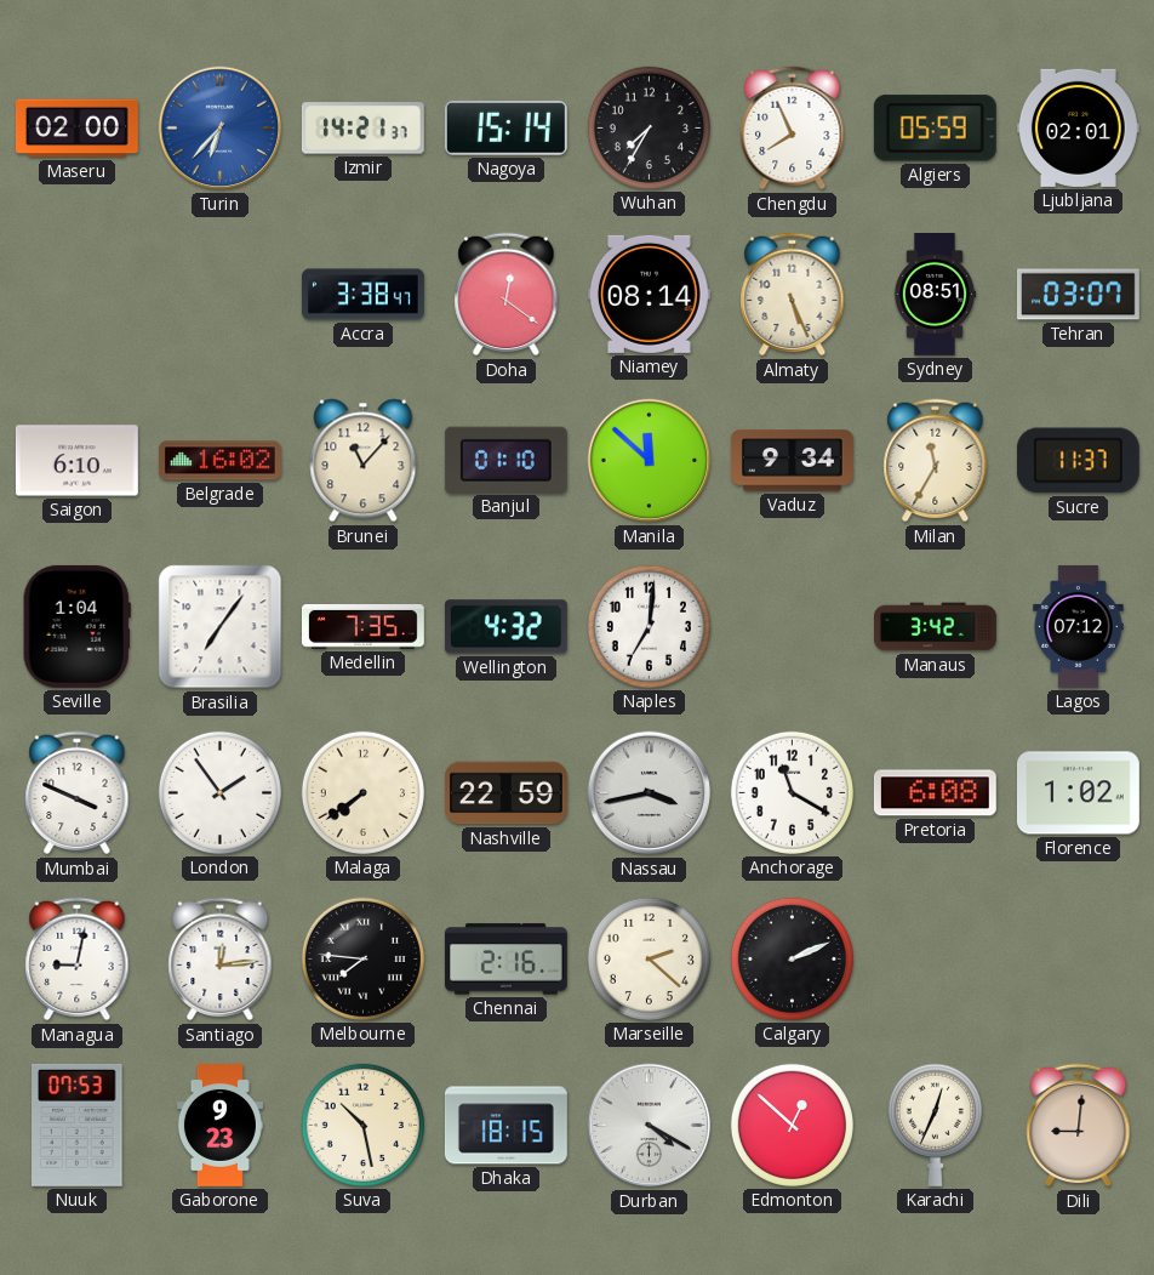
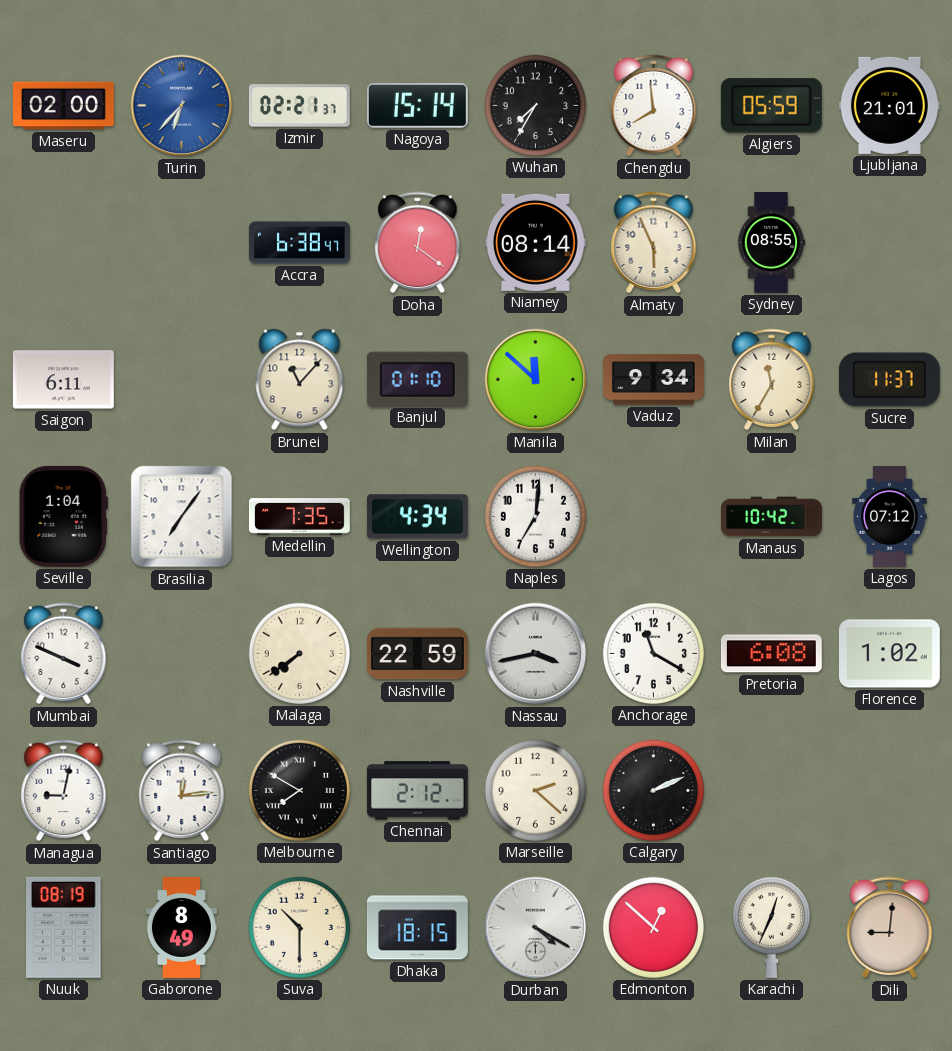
Izmir: 14:21 -> 02:21 (299, 106)
Chengdu: 7:56 -> 7:59 (654, 106)
Ljubljana: 02:01 -> 21:01 (889, 105)
Accra: 3:38 -> 6:38 (299, 243)
Almaty: 5:26 -> 5:56 (654, 243)
Sydney: 08:51 -> 08:55 (771, 243)
Tehran: 03:07 -> none (1078, 295)
Saigon: 6:10 -> 6:11 (63, 380)
Belgrade: 16:02 -> none (219, 461)
Wellington: 4:32 -> 4:34 (417, 517)
Manaus: 3:42 -> 10:42 (772, 517)
London: 1:54 -> none (219, 792)
Melbourne: 7:46 -> 7:50 (299, 790)
Chennai: 2:16 -> 2:12 (417, 791)
Nuuk: 07:53 -> 08:19 (64, 927)
Gaborone: 9:23 -> 8:49 (181, 928)
Suva: 10:28 -> 10:30 (299, 927)
